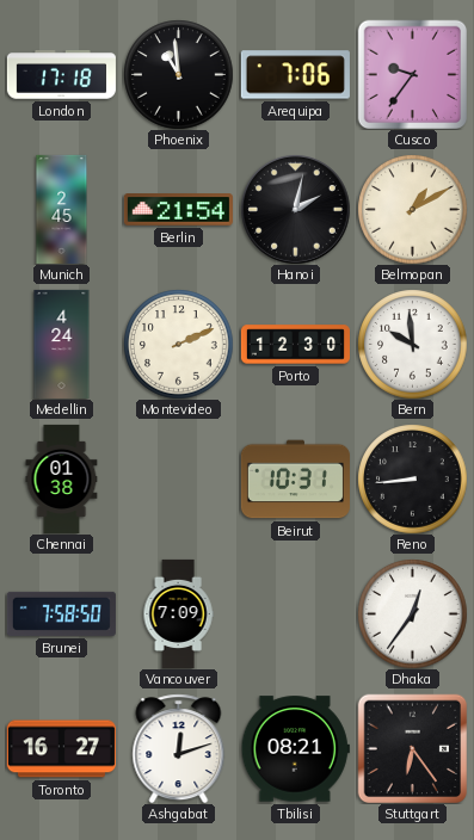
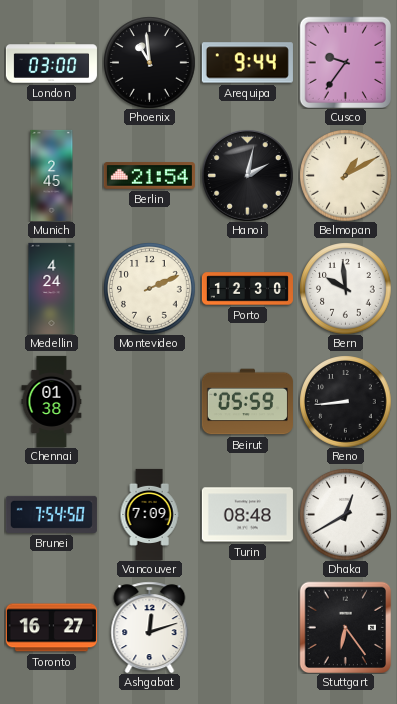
London: 17:18 -> 03:00 (51, 63)
Arequipa: 7:06 -> 9:44 (247, 63)
Beirut: 10:31 -> 05:59 (247, 402)
Brunei: 7:58 -> 7:54 (51, 514)
Turin: none -> 08:48 (247, 515)
Dhaka: 12:36 -> 12:40 (345, 514)
Tbilisi: 08:21 -> none (295, 749)
